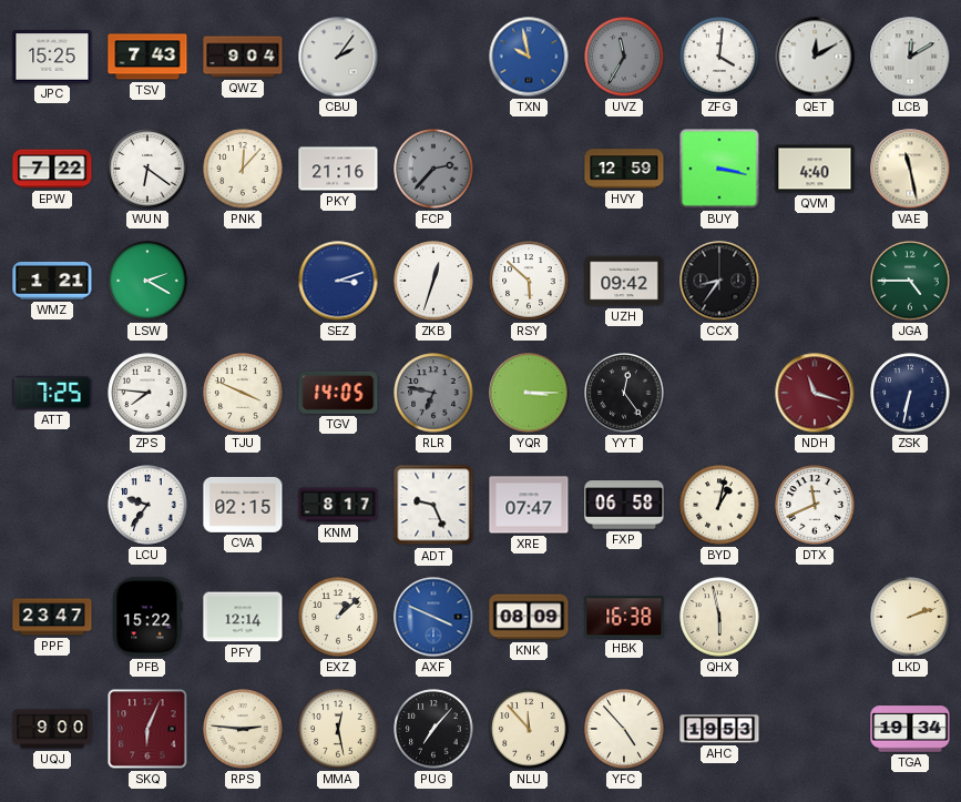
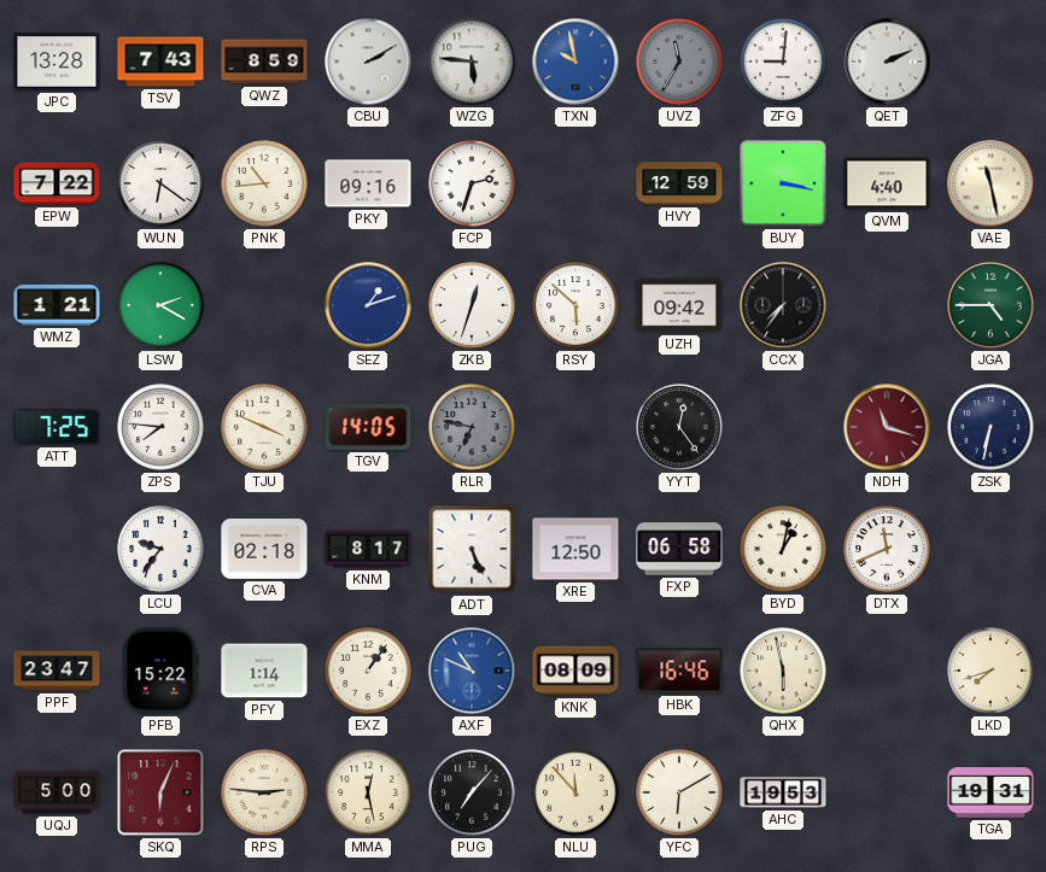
JPC: 15:25 -> 13:28 (57, 62)
QWZ: 9:04 -> 8:59 (264, 62)
CBU: 2:06 -> 2:10 (368, 62)
WZG: none -> 5:46 (472, 62)
ZFG: 4:01 -> 9:01 (783, 62)
QET: 12:10 -> 2:11 (887, 62)
LCB: 12:10 -> none (910, 57)
PNK: 12:07 -> 10:44 (264, 183)
PKY: 21:16 -> 09:16 (368, 183)
FCP: 2:37 -> 2:33 (472, 183)
FCP dial: grey -> white (472, 183)
SEZ: 3:12 -> 1:12 (368, 305)
CCX: 8:36 -> 7:36 (783, 305)
YQR: 3:15 -> none (529, 393)
CVA: 02:15 -> 02:18 (264, 549)
ADT: 9:26 -> 5:26 (472, 549)
XRE: 07:47 -> 12:50 (575, 549)
PFY: 12:14 -> 1:14 (264, 671)
EXZ: 1:08 -> 1:06 (368, 671)
AXF: 3:49 -> 10:49 (472, 671)
HBK: 16:38 -> 16:46 (679, 671)
LKD: 2:12 -> 7:42 (991, 671)
UQJ: 9:00 -> 5:00 (57, 792)
YFC: 4:53 -> 6:10 (679, 792)
TGA: 19:34 -> 19:31 (991, 792)
